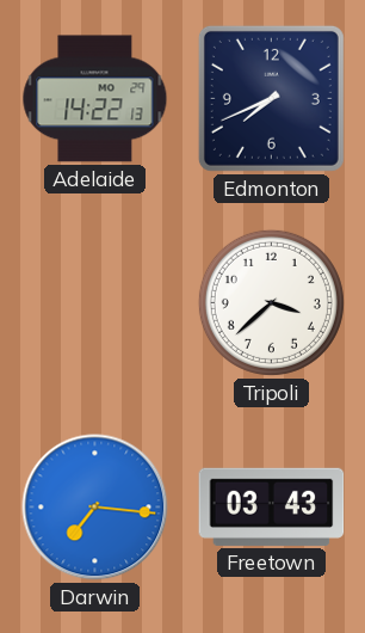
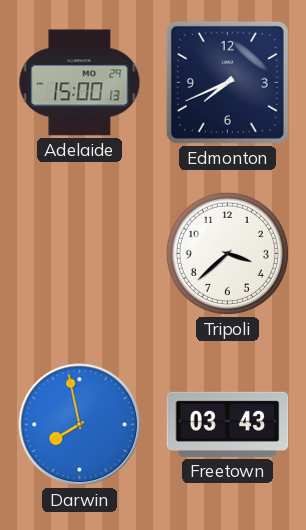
Adelaide: 14:22 -> 15:00 (80, 83)
Darwin: 7:16 -> 7:58 (80, 425)
